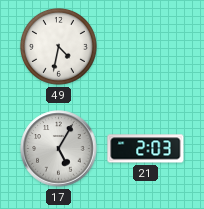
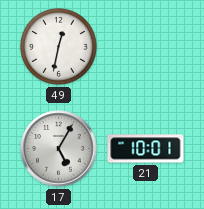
49: 4:32 -> 12:32 (58, 47)
21: 2:03 -> 10:01 (146, 149)
